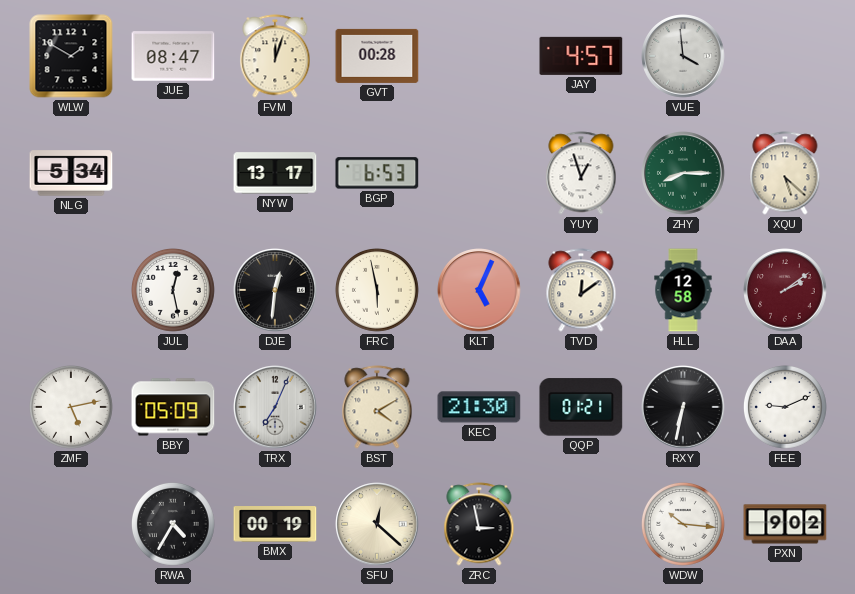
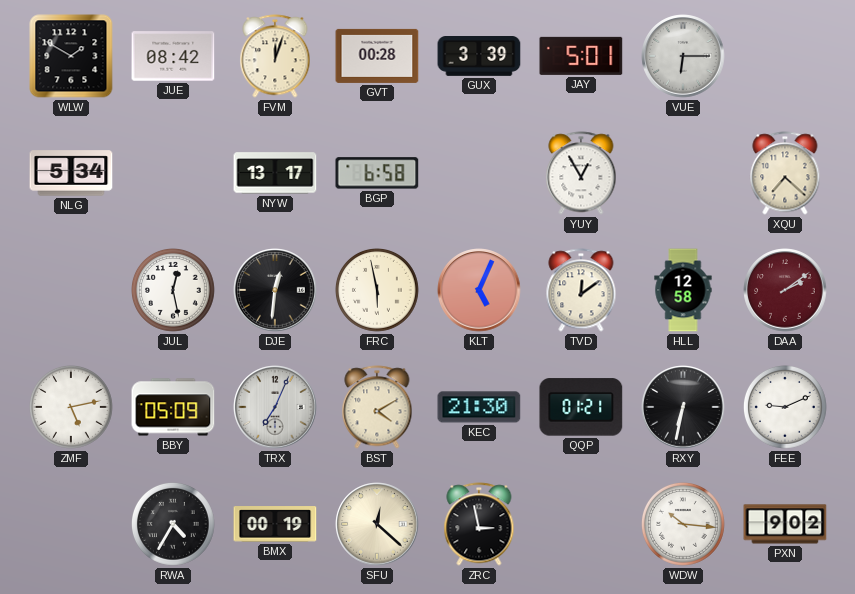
JUE: 08:47 -> 08:42 (173, 56)
GUX: none -> 3:39 (479, 57)
JAY: 4:57 -> 5:01 (581, 56)
VUE: 3:59 -> 6:15 (683, 56)
BGP: 6:53 -> 6:58 (377, 173)
YUY: 12:57 -> 12:55 (581, 173)
ZHY: 8:15 -> none (683, 173)
XQU: 5:22 -> 7:22 (785, 173)
